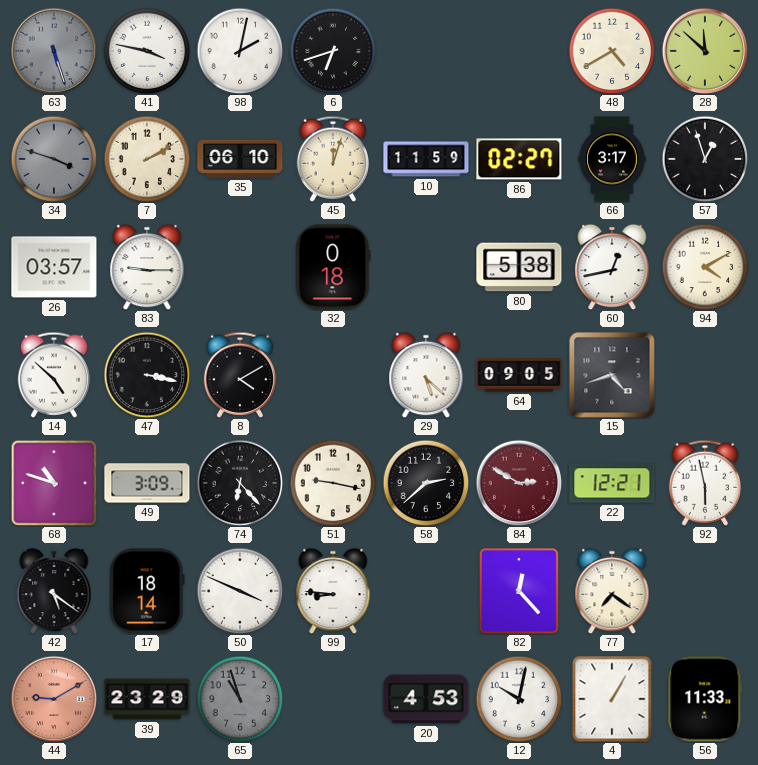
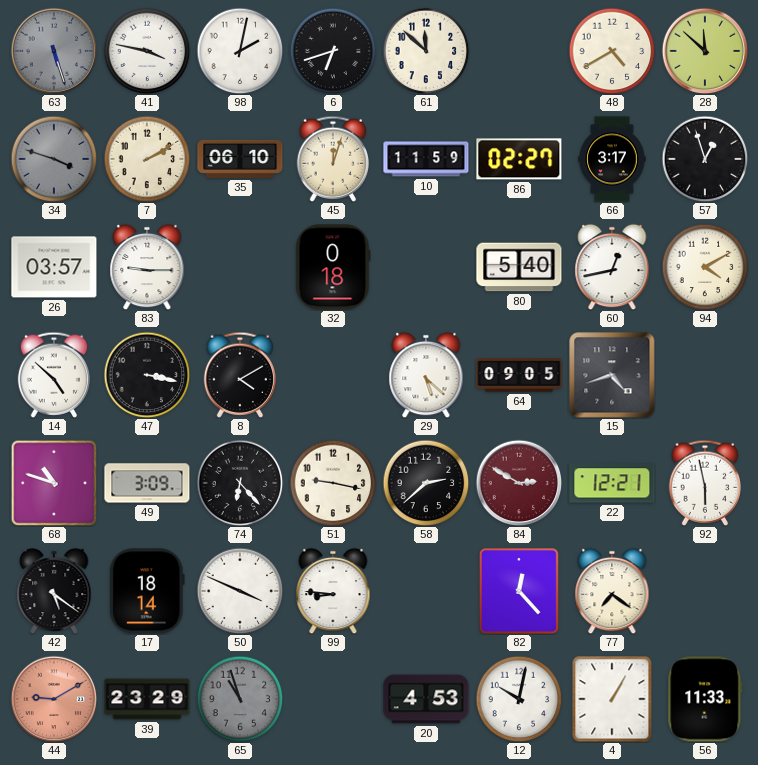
61: none -> 11:52 (426, 51)
80: 5:38 -> 5:40 (519, 267)
